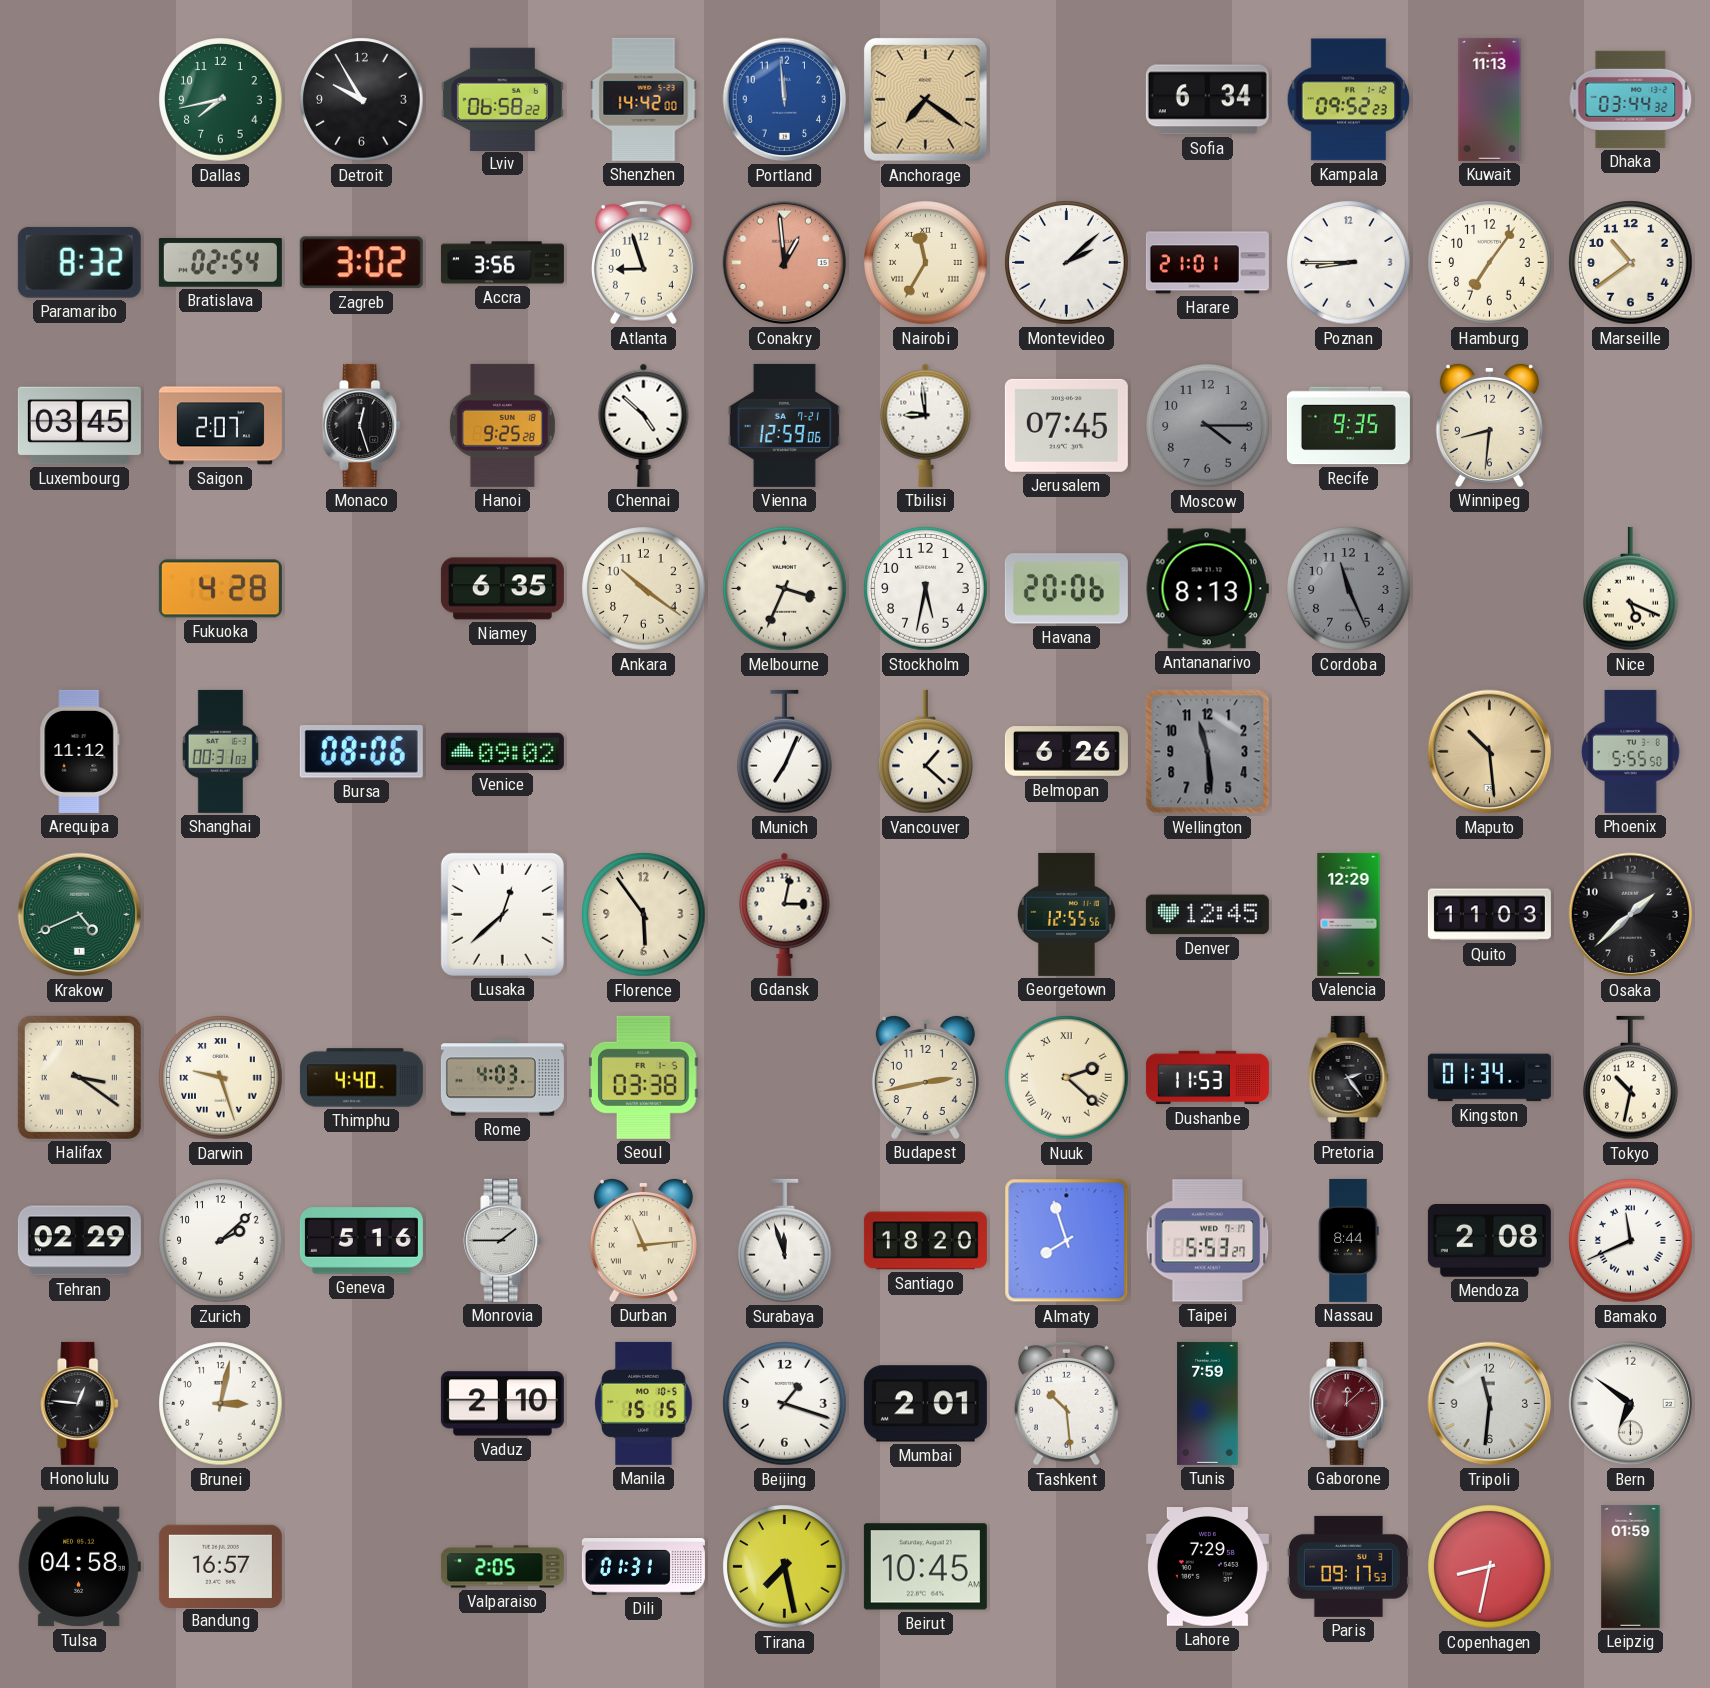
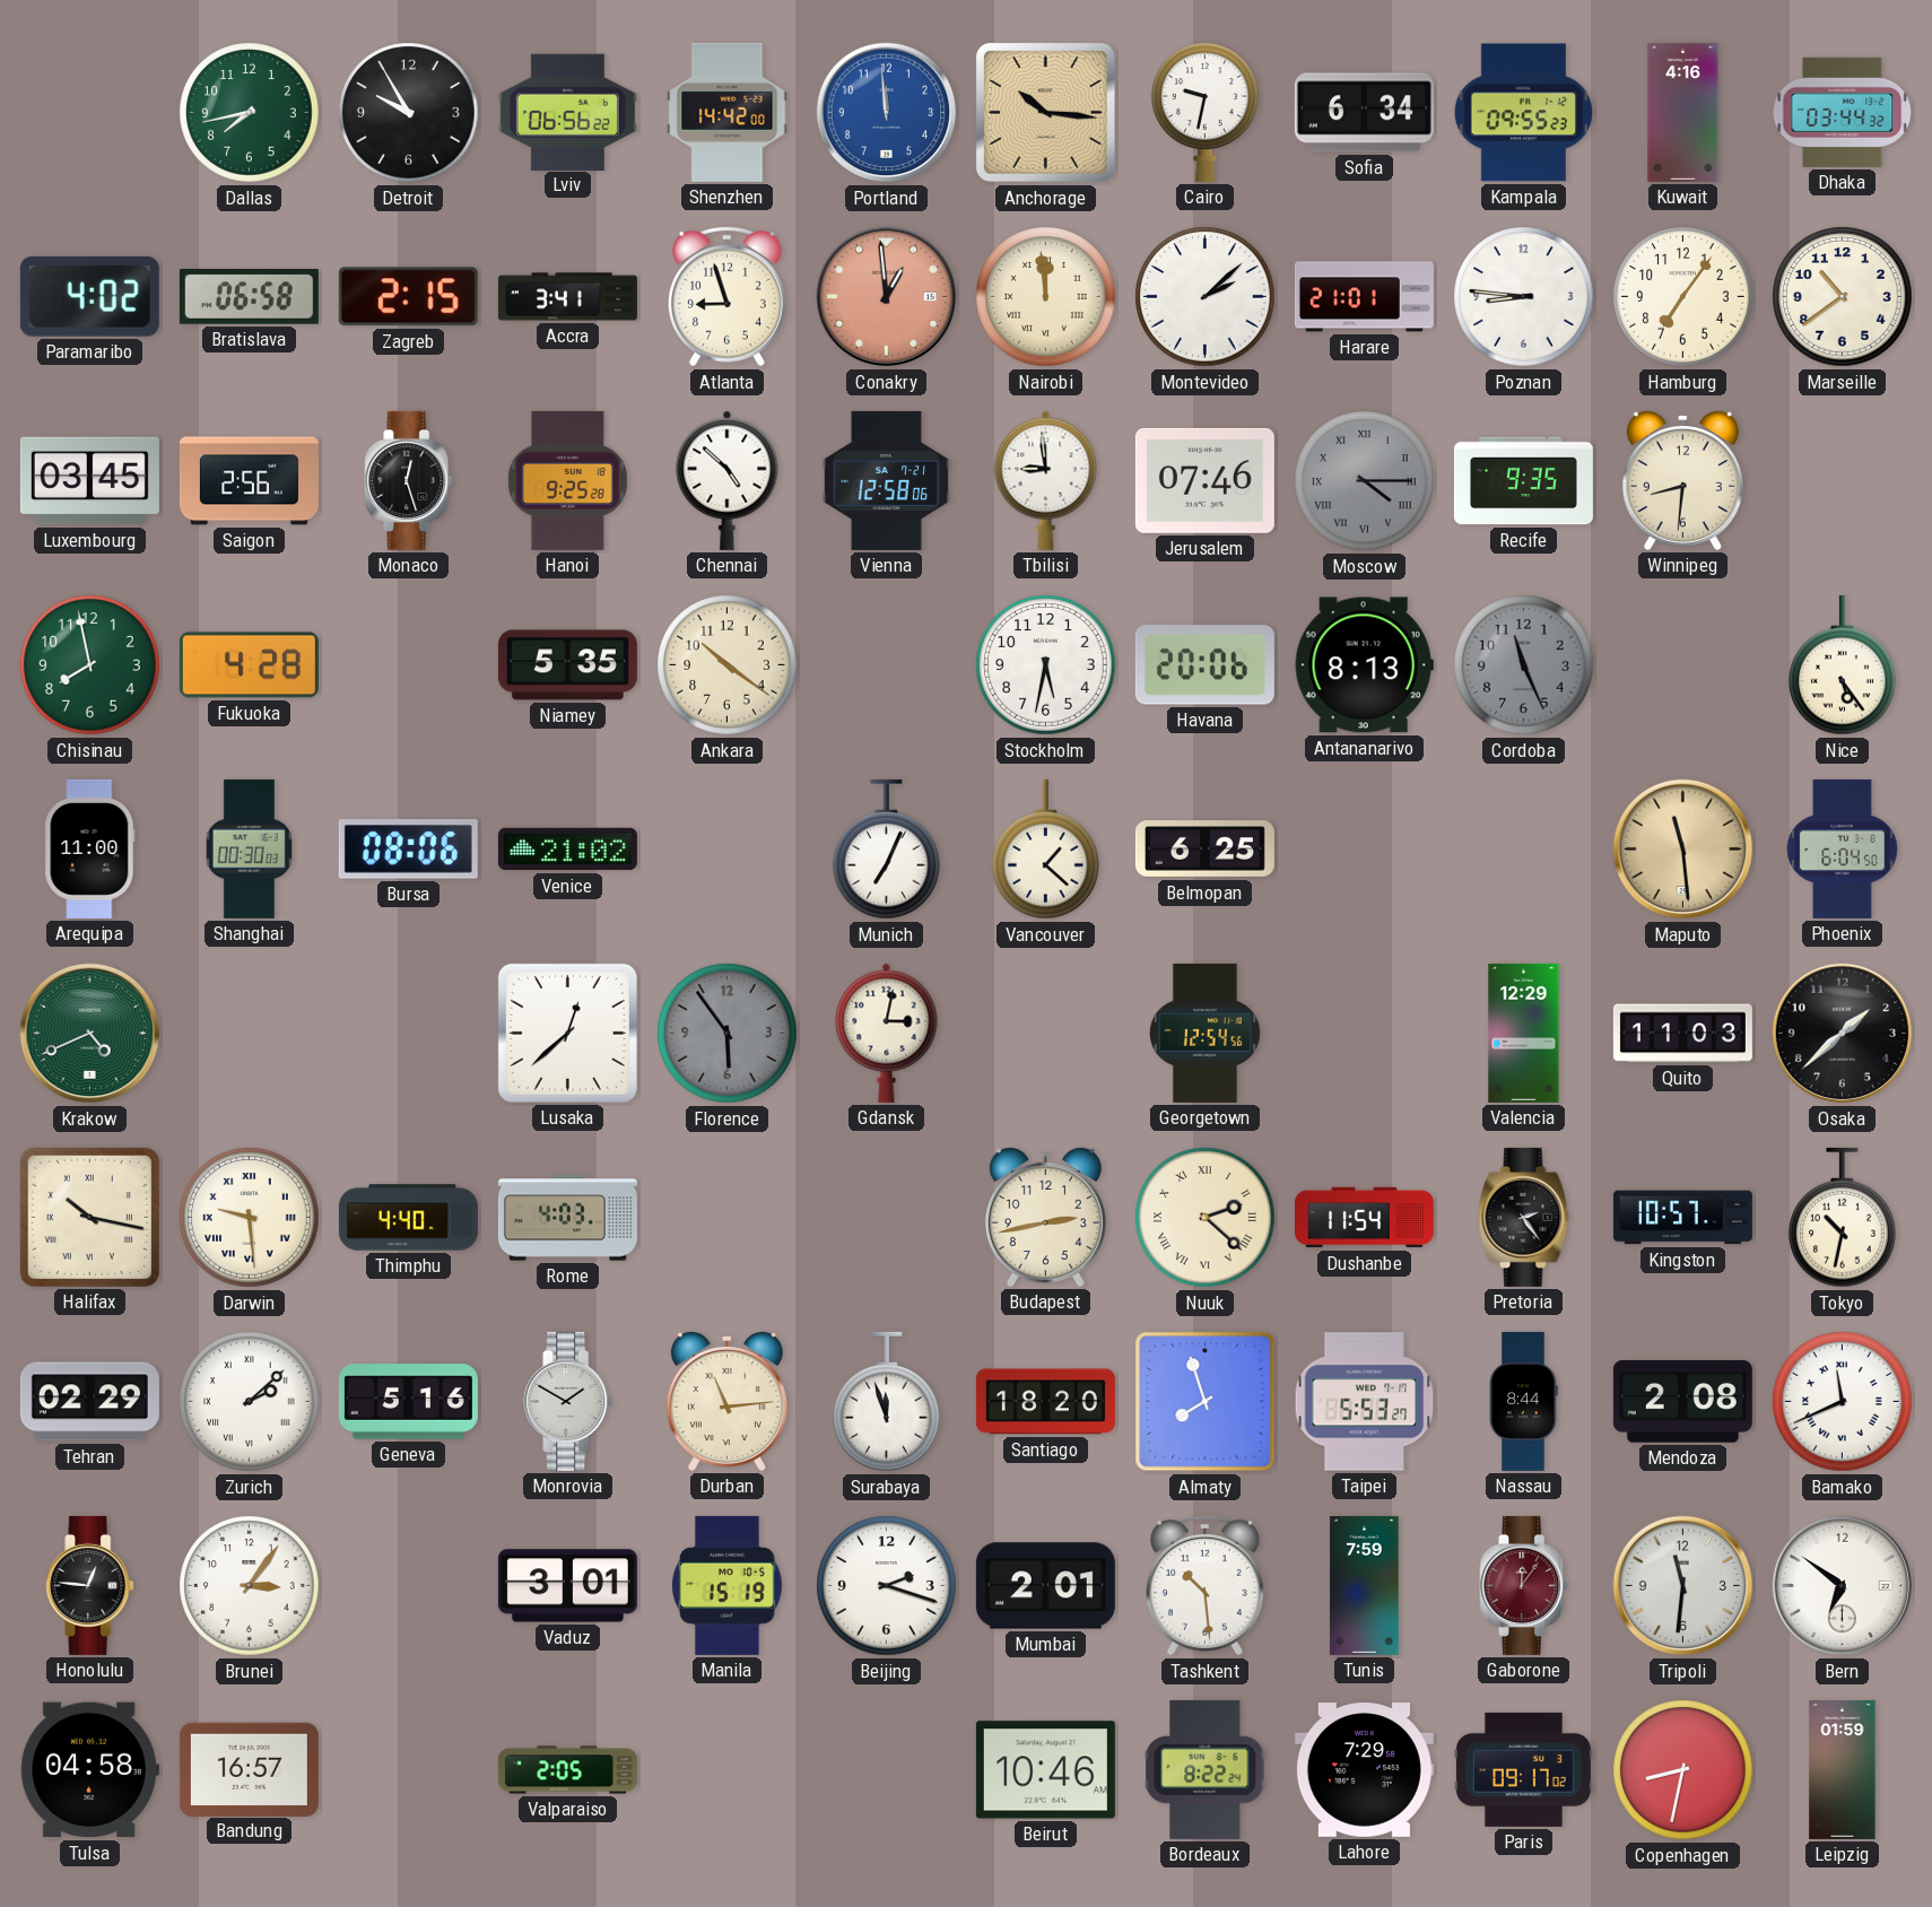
Lviv: 06:58 -> 06:56 (567, 112)
Anchorage: 7:21 -> 10:16 (1046, 113)
Cairo: none -> 9:32 (1206, 112)
Kampala: 09:52 -> 09:55 (1524, 113)
Kuwait: 11:13 -> 4:16 (1683, 112)
Paramaribo: 8:32 -> 4:02 (89, 296)
Bratislava: 02:54 -> 06:58 (249, 297)
Zagreb: 3:02 -> 2:15 (408, 297)
Accra: 3:56 -> 3:41 (567, 297)
Nairobi: 11:35 -> 11:59 (1046, 297)
Poznan: 8:45 -> 8:46 (1524, 297)
Saigon: 2:07 -> 2:56 (249, 481)
Vienna: 12:59 -> 12:58 (886, 480)
Jerusalem: 07:45 -> 07:46 (1204, 480)
Moscow numerals: Arabic -> Roman (1365, 481)
Chisinau: none -> 7:58 (90, 665)
Niamey: 6:35 -> 5:35 (567, 665)
Melbourne: 3:34 -> none (785, 589)
Nice: 5:19 -> 5:24 (1843, 665)
Arequipa: 11:12 -> 11:00 (90, 848)
Shanghai: 00:31 -> 00:30 (249, 848)
Venice: 09:02 -> 21:02 (567, 850)
Belmopan: 6:26 -> 6:25 (1204, 850)
Wellington: 11:29 -> none (1208, 752)
Maputo: 10:29 -> 11:29 (1683, 850)
Phoenix: 5:55 -> 6:04 (1843, 848)
Florence dial: cream -> grey (728, 1034)
Georgetown: 12:55 -> 12:54 (1204, 1033)
Denver: 12:45 -> none (1207, 915)
Halifax: 3:21 -> 10:17 (89, 1217)
Darwin: 9:27 -> 9:29 (250, 1218)
Seoul: 03:38 -> none (644, 1077)
Dushanbe: 11:53 -> 11:54 (1364, 1218)
Kingston: 01:34 -> 10:57 (1682, 1218)
Zurich numerals: Arabic -> Roman (250, 1402)
Monrovia: 1:45 -> 1:50 (568, 1401)
Brunei: 3:02 -> 3:06 (250, 1586)
Vaduz: 2:10 -> 3:01 (567, 1586)
Manila: 15:15 -> 15:19 (728, 1585)
Beijing: 1:18 -> 2:18 (887, 1586)
Gaborone: 12:08 -> 12:06 (1524, 1585)
Dili: 01:31 -> none (643, 1567)
Tirana: 7:28 -> none (785, 1567)
Beirut: 10:45 -> 10:46 (1045, 1770)
Bordeaux: none -> 8:22 (1207, 1769)
Paris: 09:17:53 -> 09:17:02 (1523, 1769)
